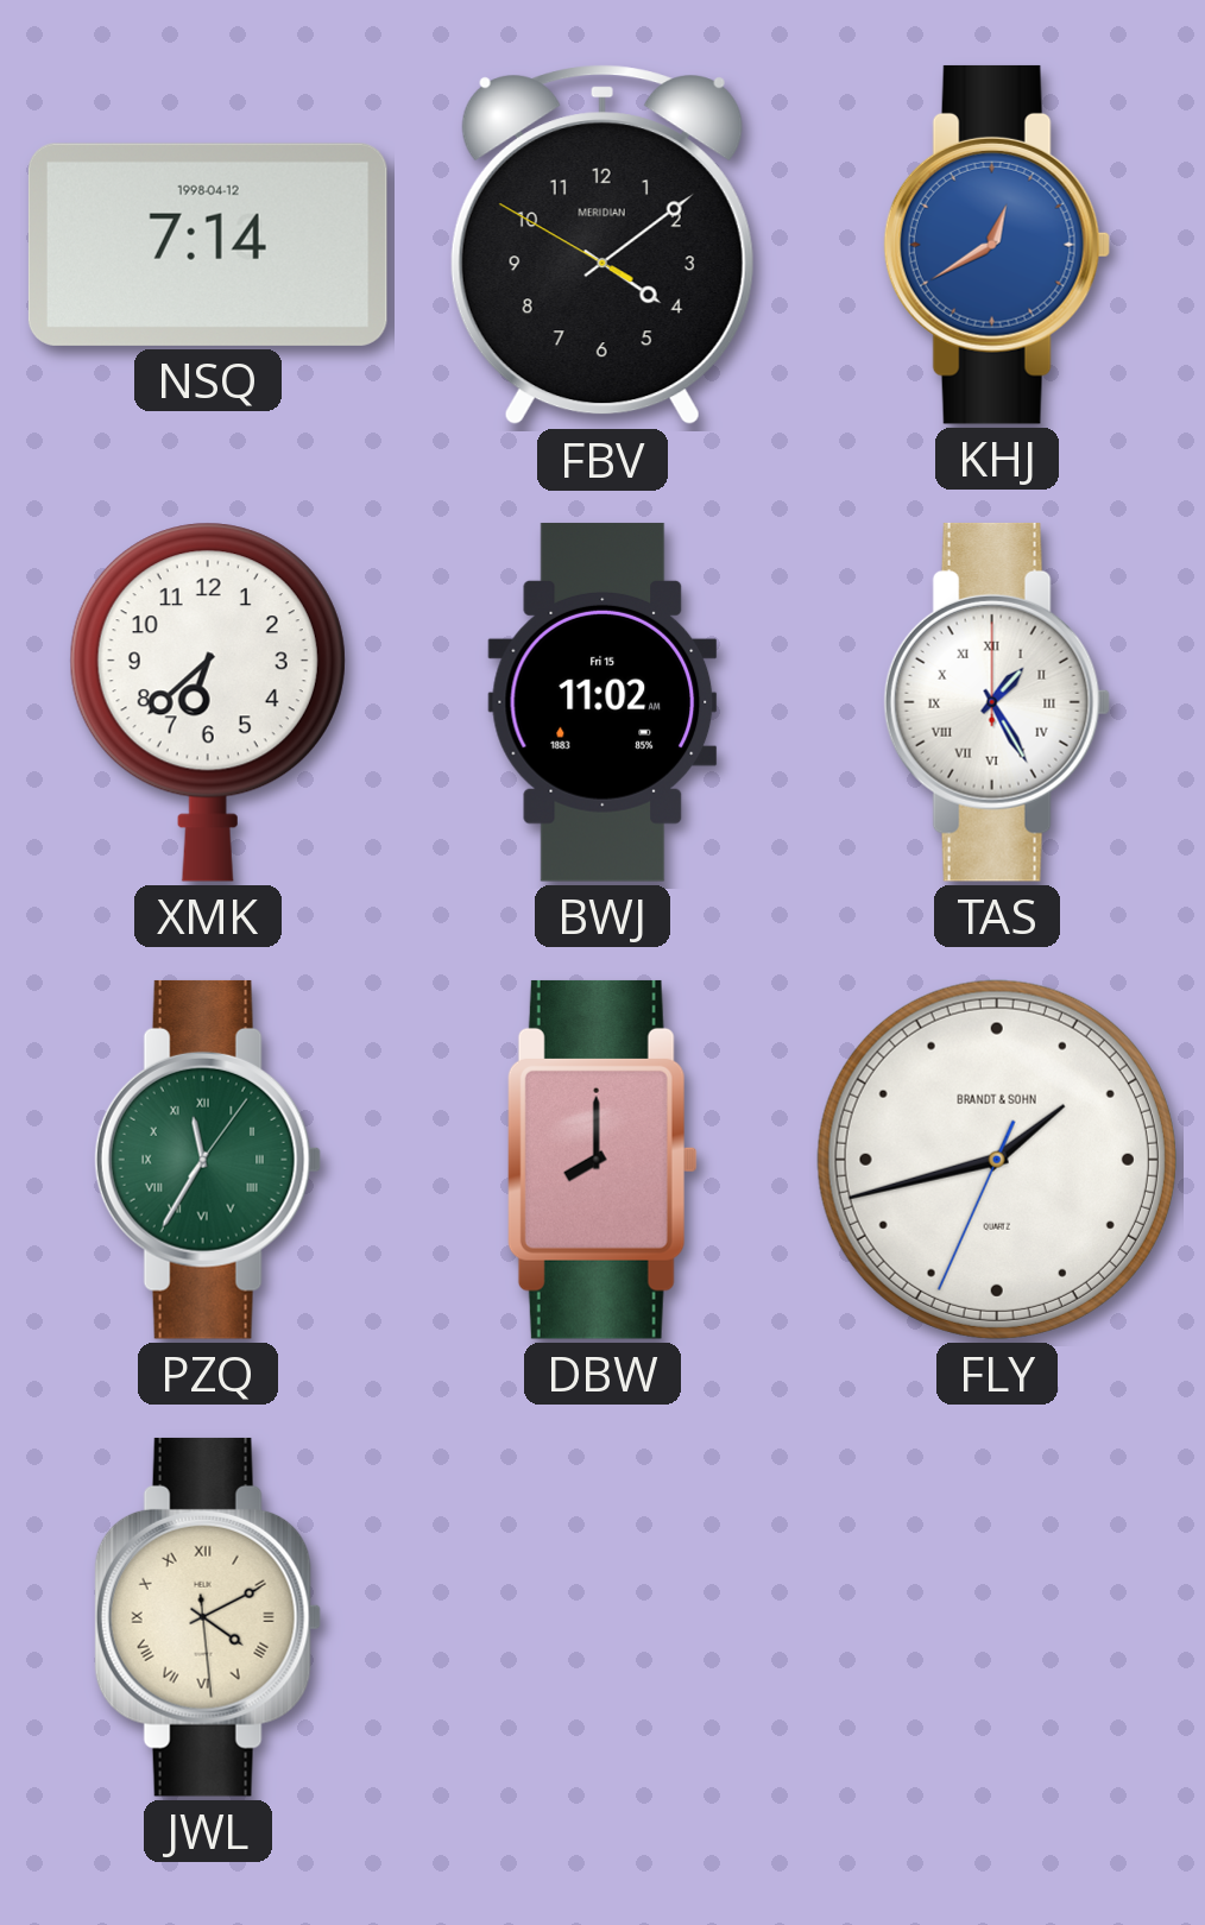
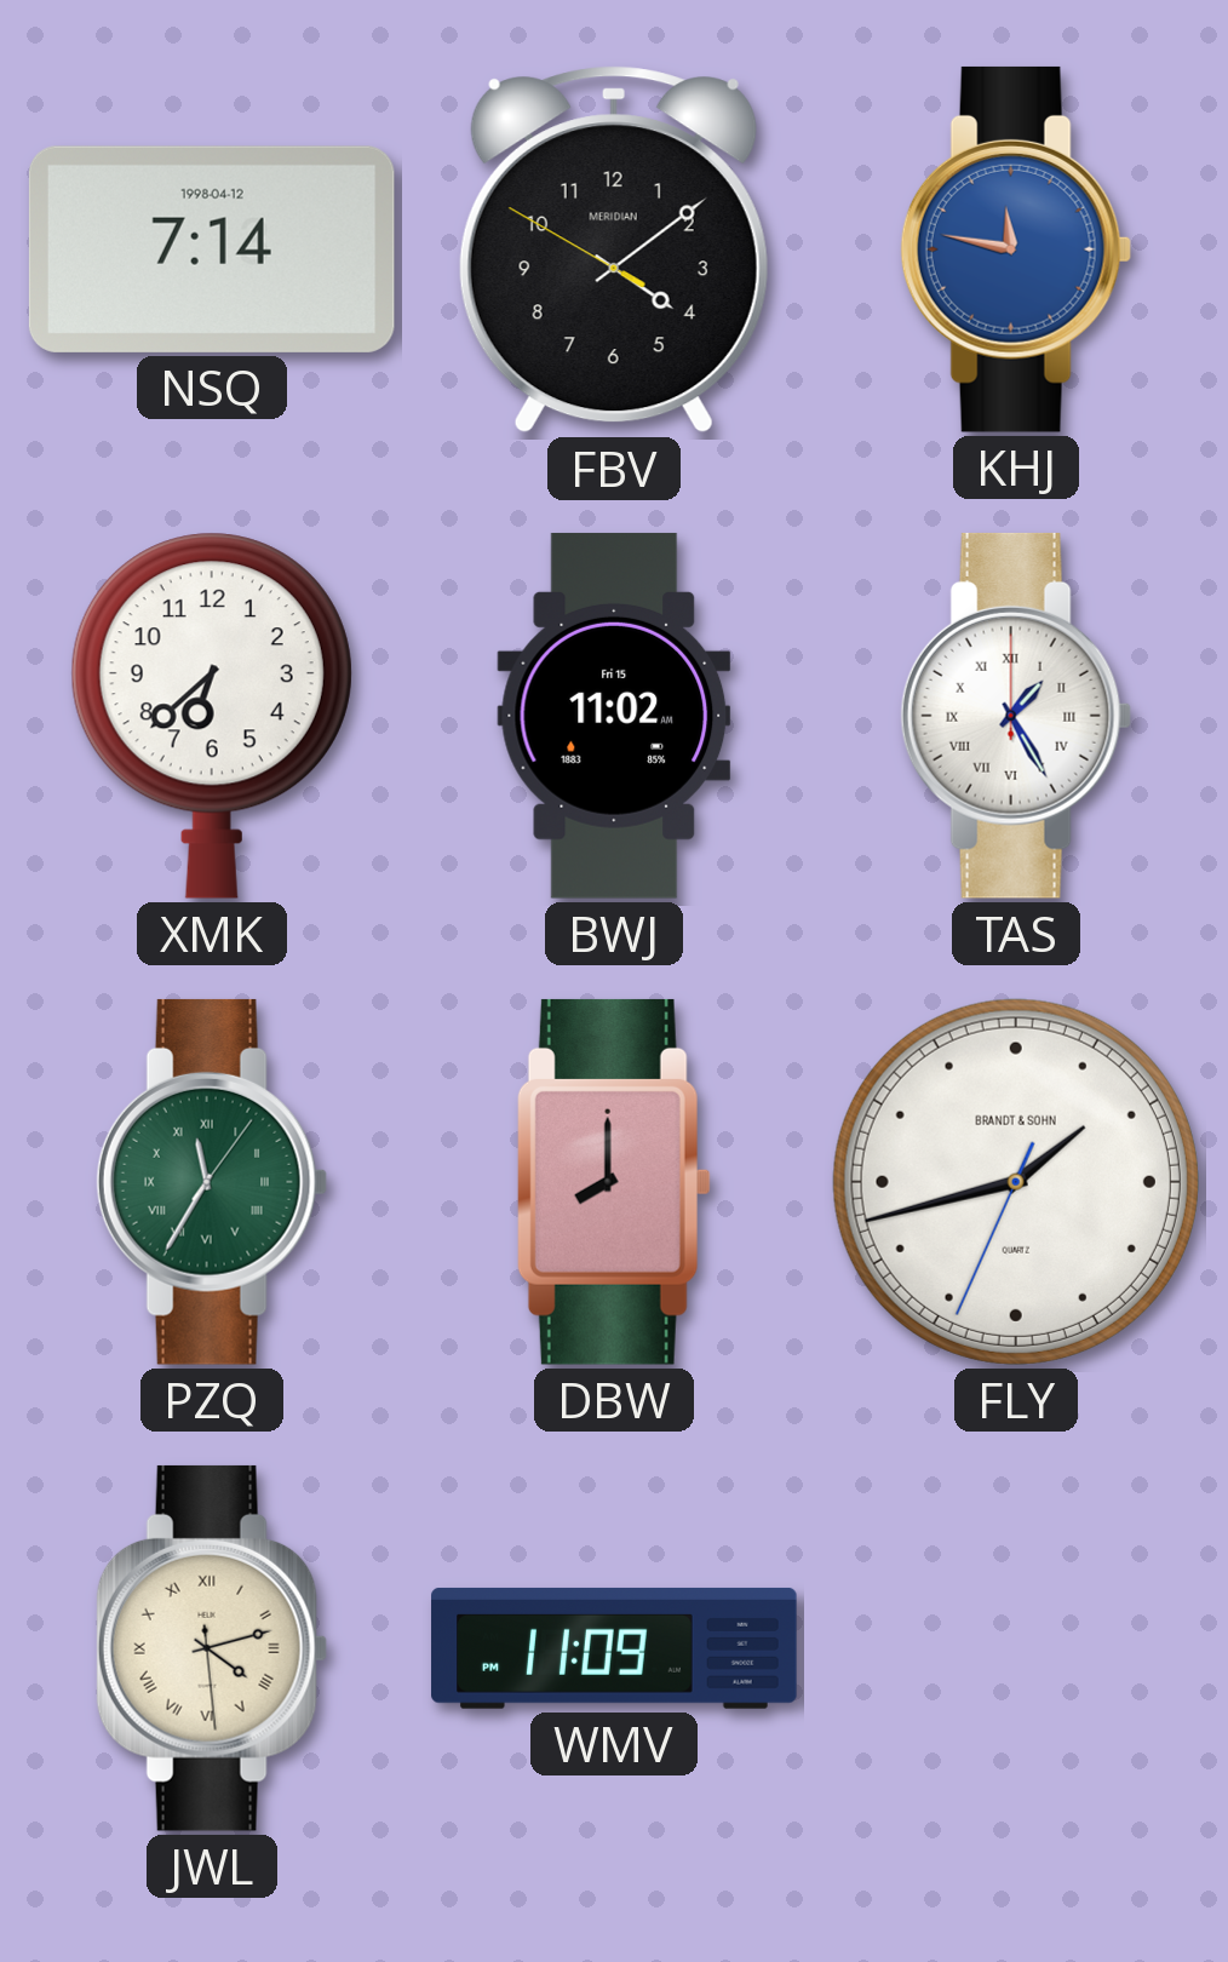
KHJ: 12:40 -> 11:47 (1016, 249)
JWL: 4:10 -> 4:12 (212, 1648)
WMV: none -> 11:09 (614, 1648)
